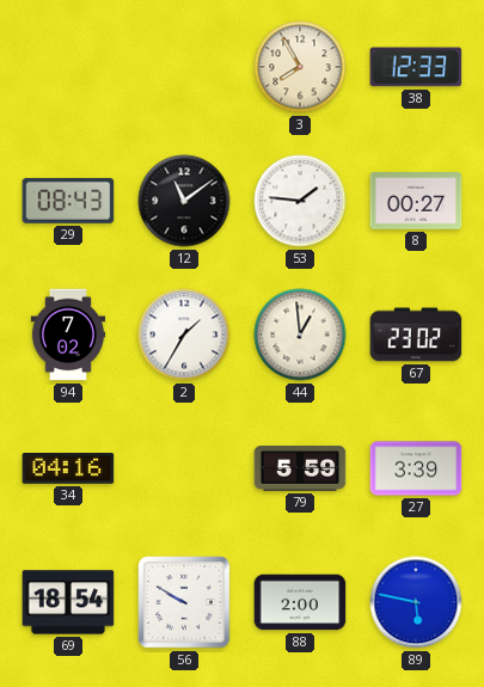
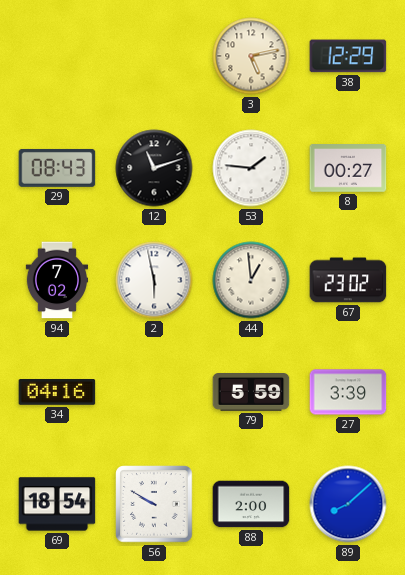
3: 7:55 -> 5:13 (251, 56)
38: 12:33 -> 12:29 (348, 56)
12: 11:09 -> 11:12 (154, 168)
2: 1:35 -> 5:58 (154, 280)
89: 5:47 -> 8:08 (348, 504)
